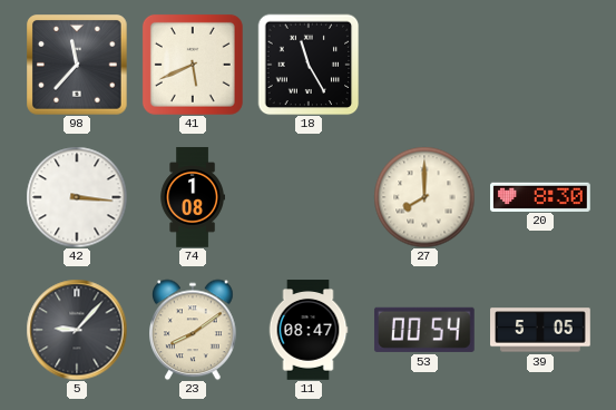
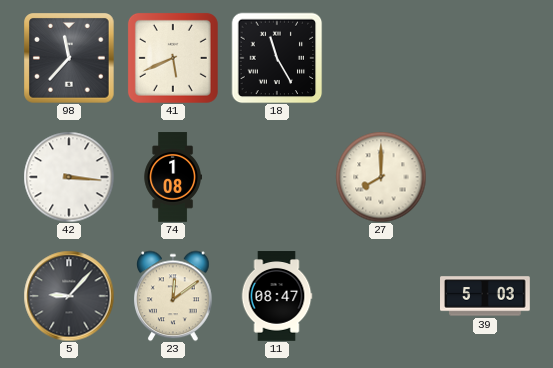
20: 8:30 -> none (541, 196)
23: 8:09 -> 12:09 (173, 296)
53: 00:54 -> none (424, 330)
39: 5:05 -> 5:03 (486, 296)
